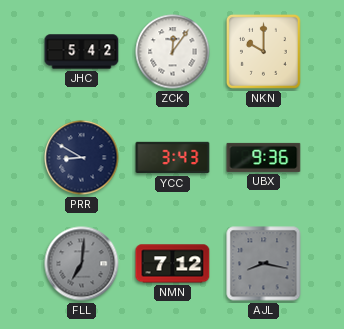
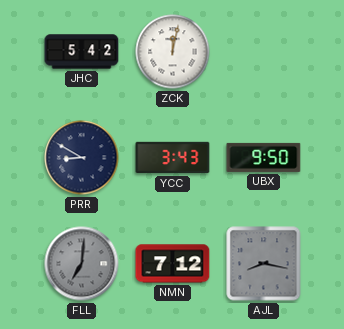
ZCK: 12:06 -> 12:02 (173, 52)
NKN: 10:00 -> none (263, 51)
UBX: 9:36 -> 9:50 (264, 157)
